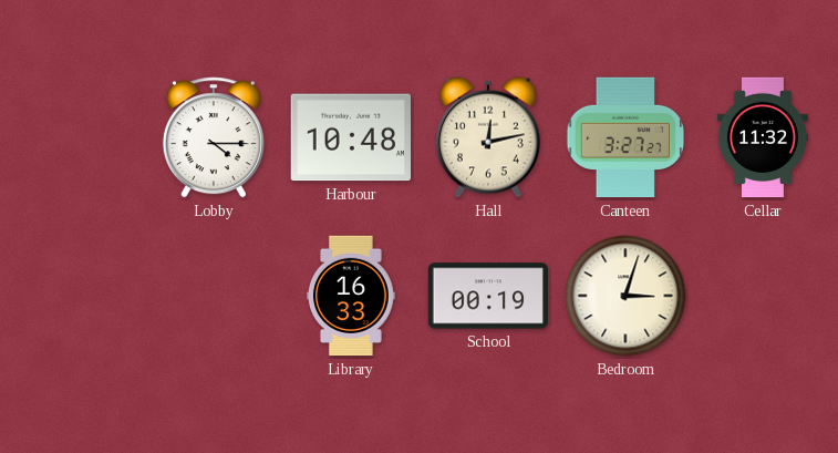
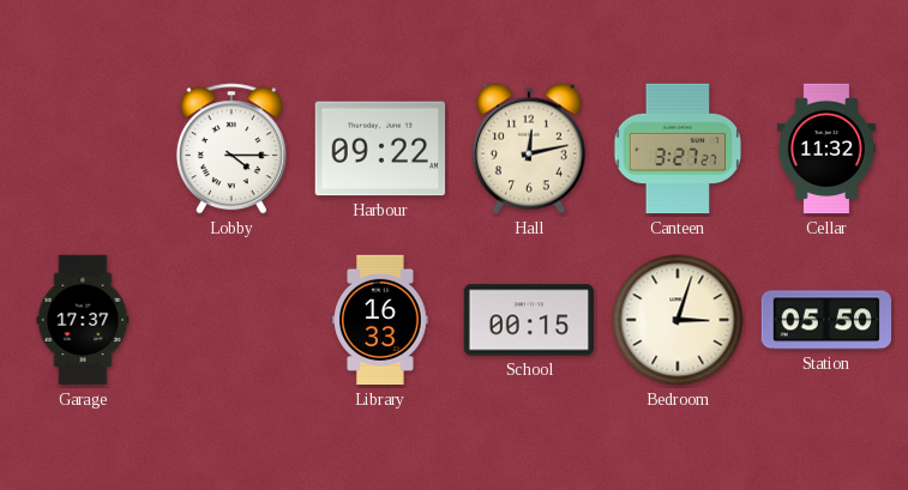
Harbour: 10:48 -> 09:22 (379, 149)
Garage: none -> 17:37 (83, 320)
School: 00:19 -> 00:15 (528, 320)
Station: none -> 05:50 (825, 320)
